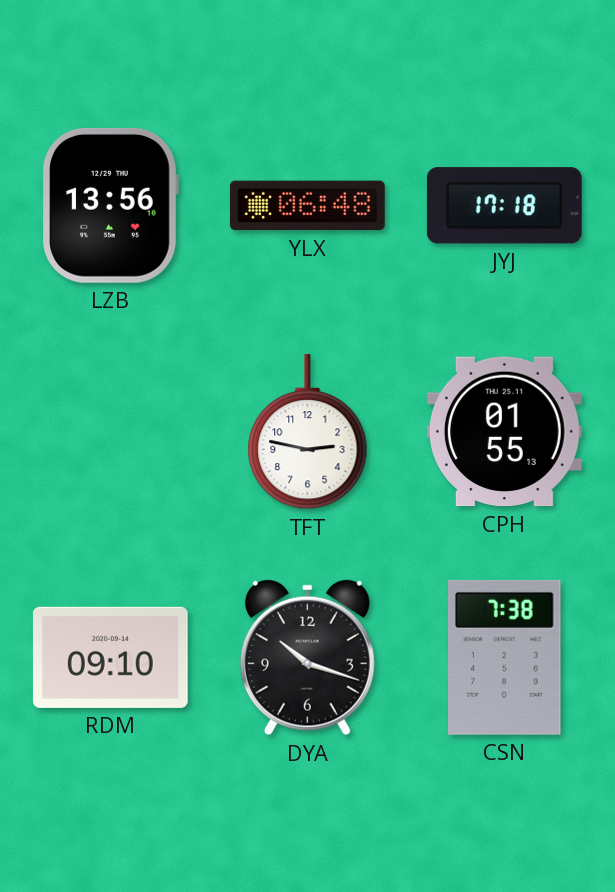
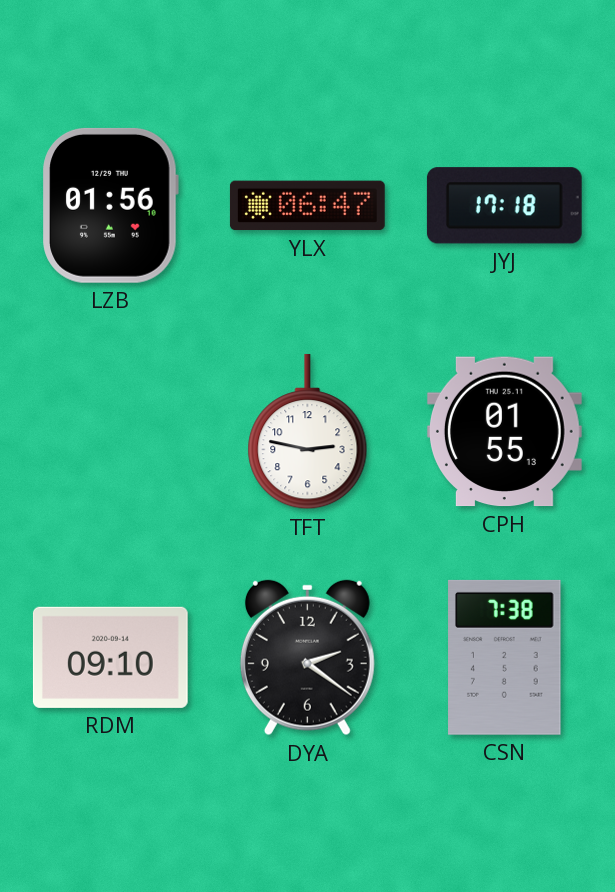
LZB: 13:56 -> 01:56 (110, 205)
YLX: 06:48 -> 06:47 (307, 206)
DYA: 10:18 -> 2:21 (307, 658)
